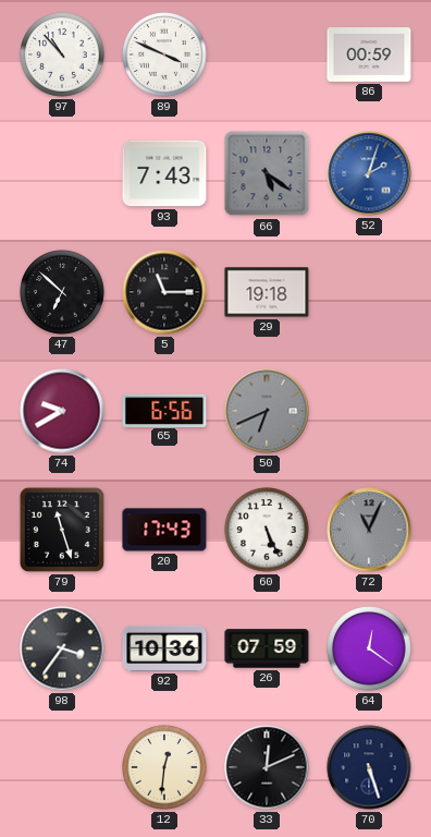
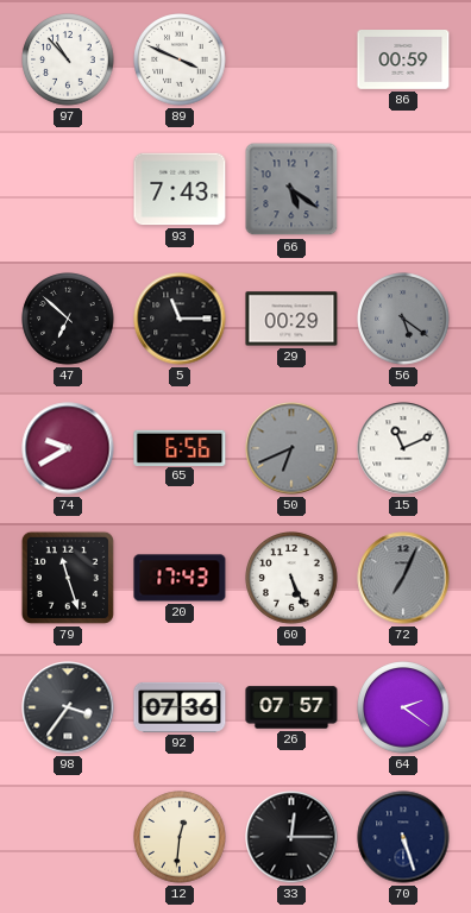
52: 2:03 -> none (369, 173)
29: 19:18 -> 00:29 (291, 319)
56: none -> 5:21 (403, 319)
15: none -> 11:11 (403, 448)
72: 11:04 -> 7:04 (403, 578)
92: 10:36 -> 07:36 (180, 707)
26: 07:59 -> 07:57 (291, 707)
64: 12:21 -> 2:21 (403, 707)
33: 12:11 -> 12:15 (291, 837)
